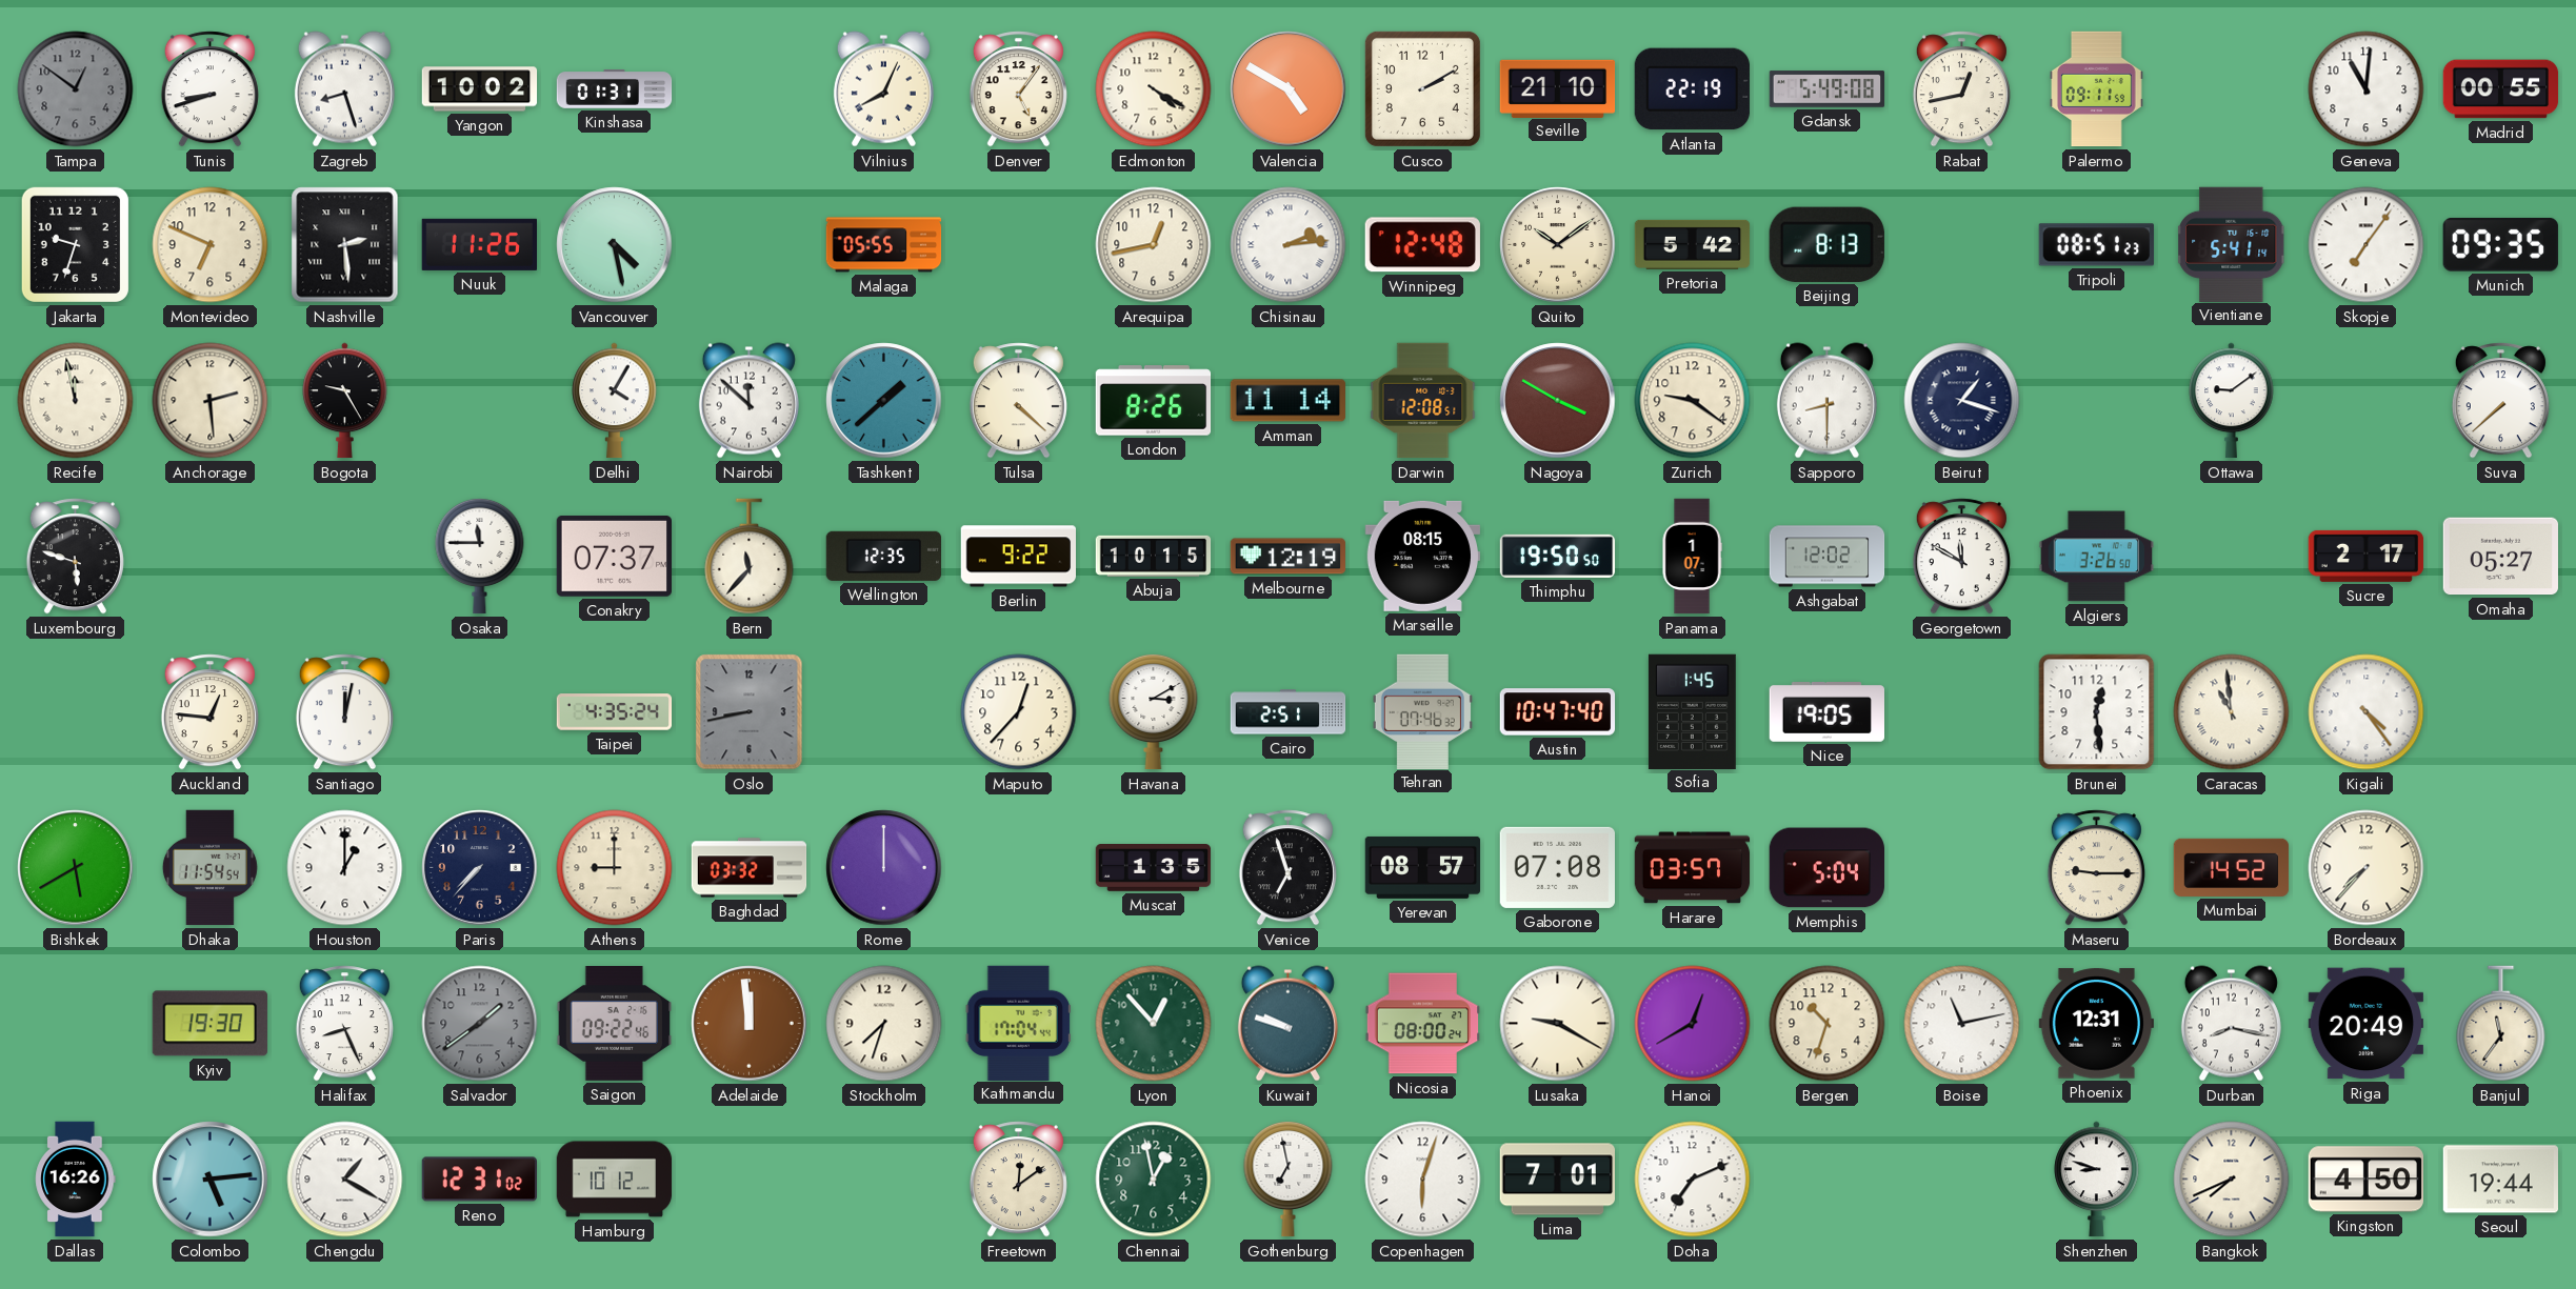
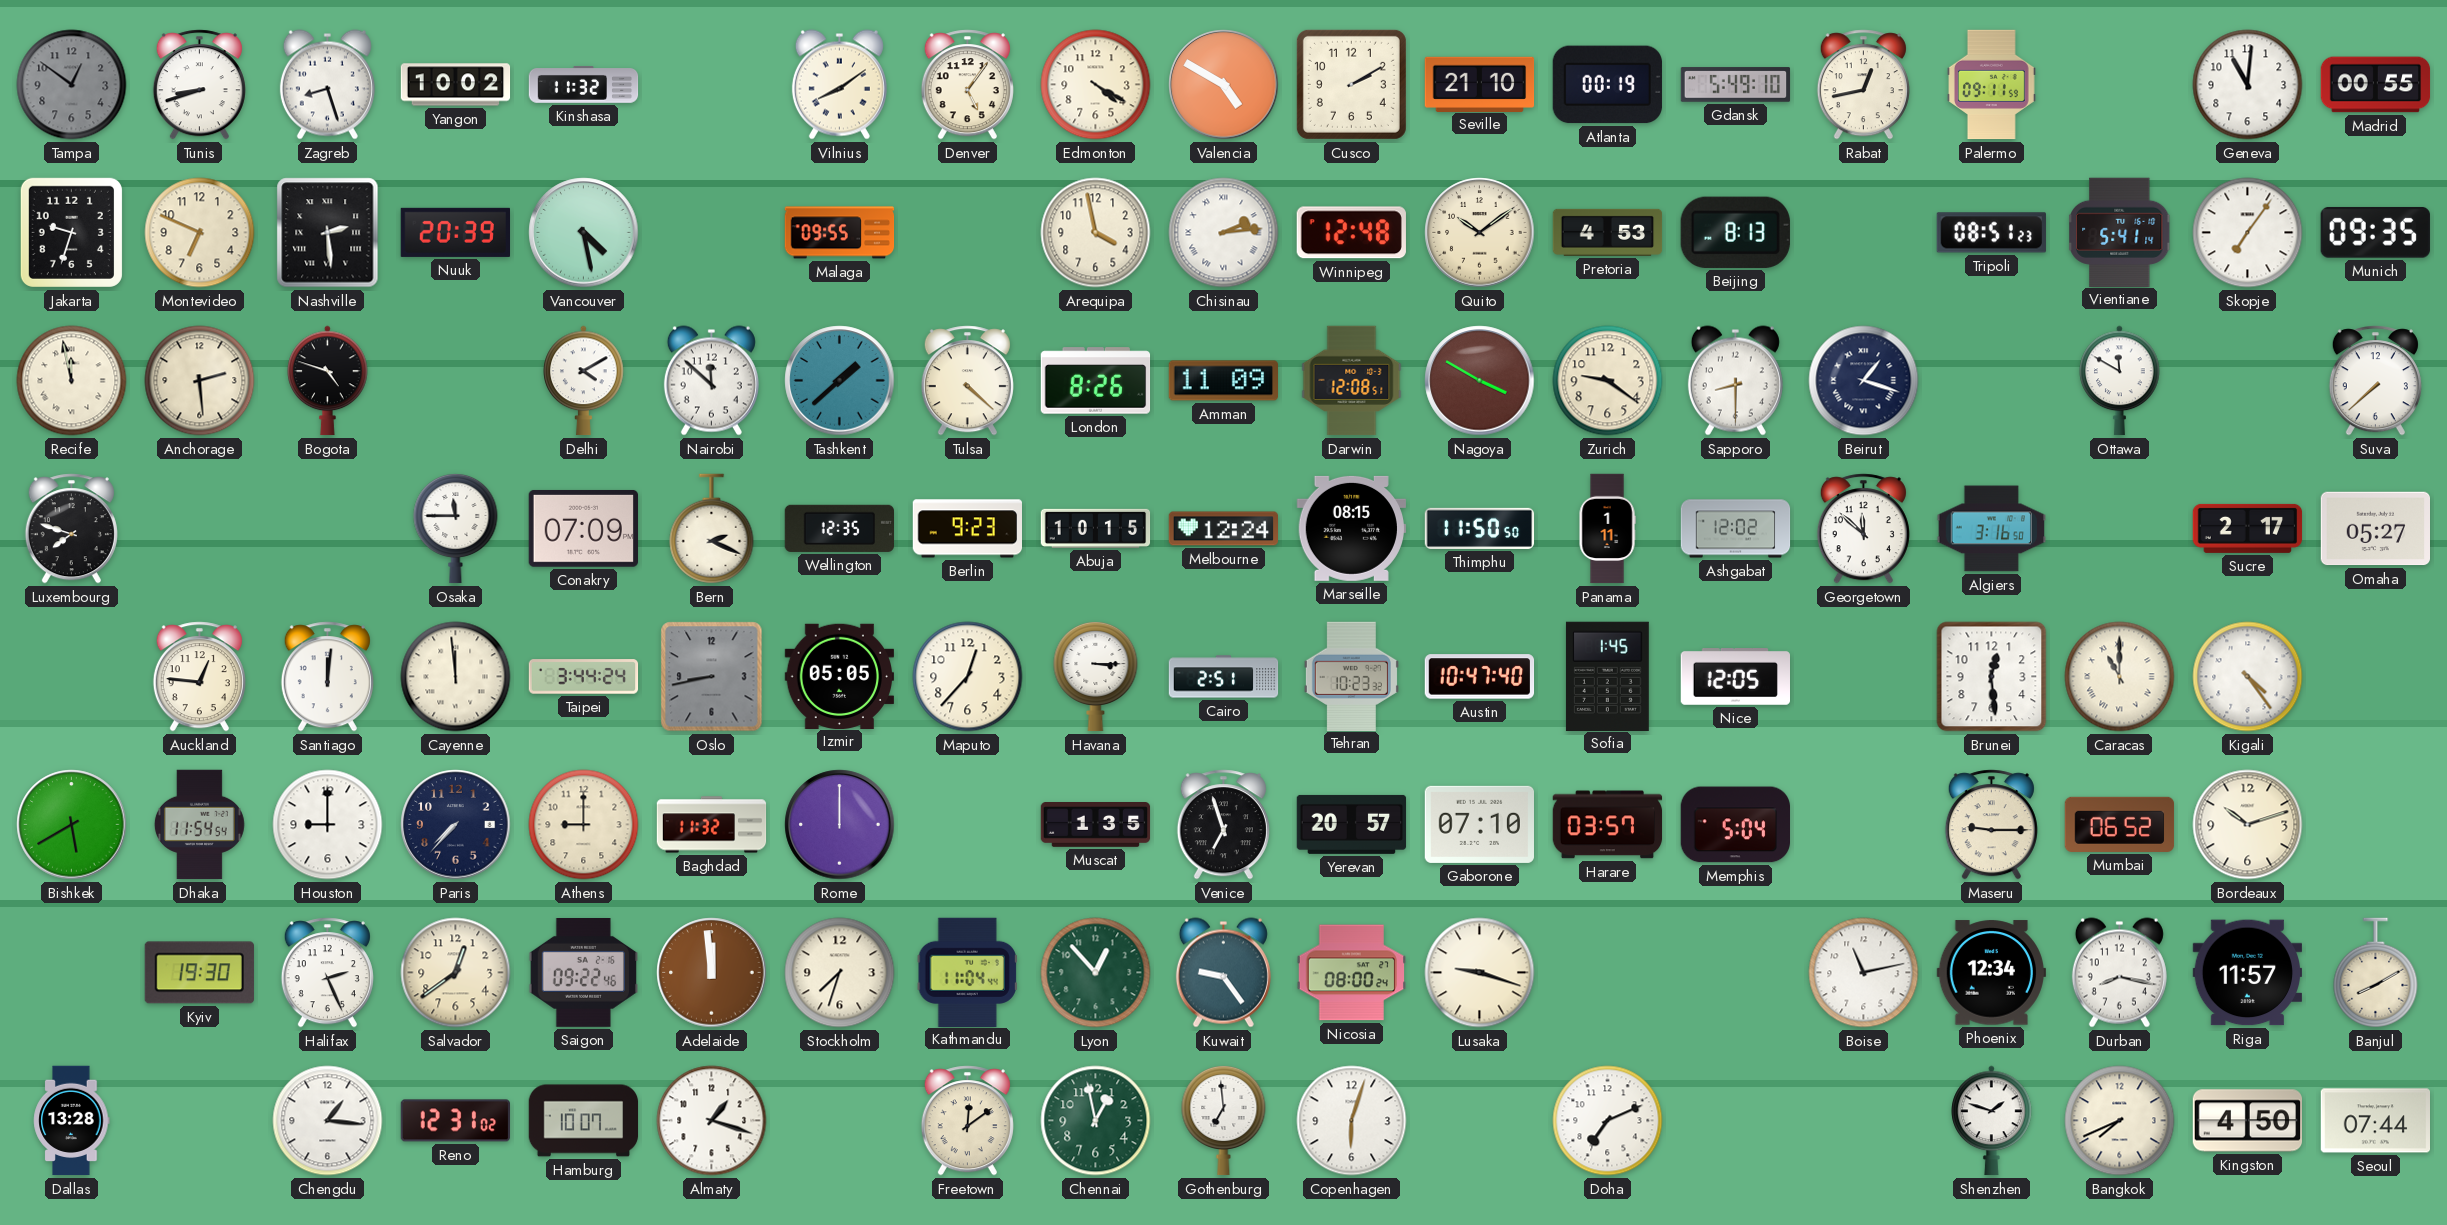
Kinshasa: 01:31 -> 11:32 (584, 85)
Vilnius: 8:04 -> 8:09 (839, 85)
Atlanta: 22:19 -> 00:19 (1607, 85)
Gdansk: 5:49:08 -> 5:49:10 (1736, 85)
Nuuk: 11:26 -> 20:39 (455, 232)
Malaga: 05:55 -> 09:55 (840, 233)
Arequipa: 12:43 -> 3:58 (1096, 233)
Pretoria: 5:42 -> 4:53 (1608, 232)
Bogota: 9:25 -> 4:48 (328, 381)
Delhi: 4:05 -> 4:10 (584, 381)
Amman: 11:14 -> 11:09 (1223, 381)
Ottawa: 9:09 -> 11:50 (2120, 381)
Luxembourg: 5:48 -> 7:48 (71, 529)
Conakry: 07:37 -> 07:09 (583, 528)
Bern: 11:37 -> 2:19 (712, 529)
Berlin: 9:22 -> 9:23 (968, 529)
Melbourne: 12:19 -> 12:24 (1223, 529)
Thimphu: 19:50 -> 11:50 (1480, 528)
Panama: 1:07 -> 1:11 (1607, 529)
Georgetown: 11:50 -> 11:52 (1863, 529)
Algiers: 3:26 -> 3:16 (1992, 529)
Santiago: 12:02 -> 12:01 (327, 677)
Cayenne: none -> 11:59 (456, 677)
Taipei: 4:35 -> 3:44 (584, 677)
Izmir: none -> 05:05 (839, 676)
Havana: 3:10 -> 3:15 (1096, 676)
Tehran: 07:46 -> 10:23 (1351, 676)
Nice: 19:05 -> 12:05 (1735, 677)
Caracas: 10:59 -> 11:00 (2120, 677)
Houston: 1:00 -> 9:00 (328, 825)
Baghdad: 03:32 -> 11:32 (712, 825)
Yerevan: 08:57 -> 20:57 (1352, 824)
Gaborone: 07:08 -> 07:10 (1479, 824)
Mumbai: 14:52 -> 06:52 (2120, 824)
Bordeaux: 7:37 -> 10:12 (2248, 825)
Halifax: 8:26 -> 2:26 (327, 973)
Salvador: 1:39 -> 12:39 (456, 973)
Salvador dial: grey -> cream (456, 973)
Kathmandu: 17:04 -> 11:04 (967, 972)
Kuwait: 9:48 -> 9:24 (1223, 973)
Lusaka: 9:20 -> 9:18 (1480, 973)
Hanoi: 12:40 -> none (1693, 1024)
Bergen: 10:33 -> none (1828, 1024)
Phoenix: 12:31 -> 12:34 (1991, 973)
Riga: 20:49 -> 11:57 (2248, 973)
Banjul: 11:36 -> 8:10 (2376, 973)
Dallas: 16:26 -> 13:28 (72, 1121)
Colombo: 5:14 -> none (211, 1180)
Chengdu: 1:20 -> 1:16 (328, 1121)
Hamburg: 10:12 -> 10:07 (584, 1121)
Almaty: none -> 1:18 (712, 1121)
Gothenburg: 6:58 -> 6:59 (1224, 1120)
Lima: 7:01 -> none (1557, 1180)
Shenzhen: 8:48 -> 1:48 (1992, 1121)
Seoul: 19:44 -> 07:44 (2375, 1121)
